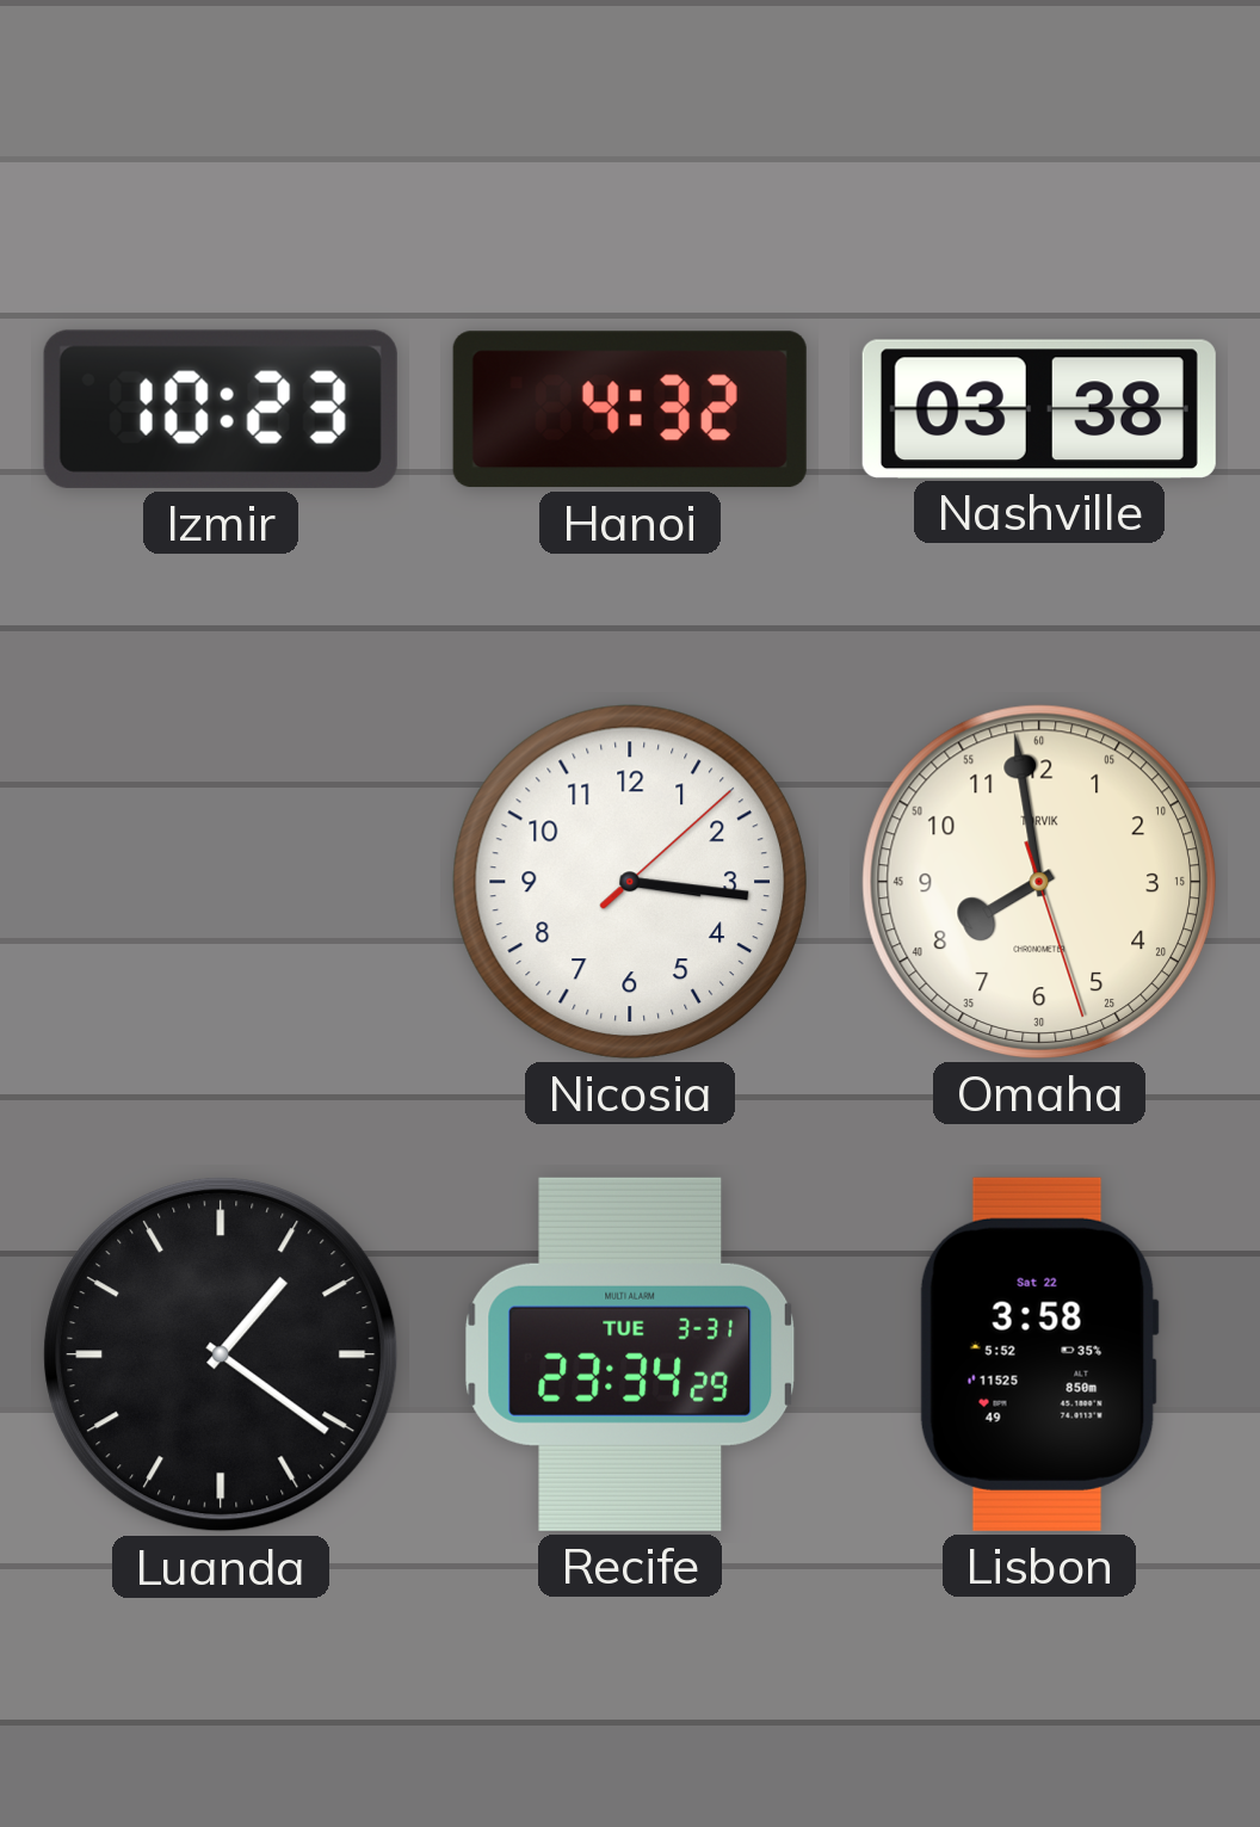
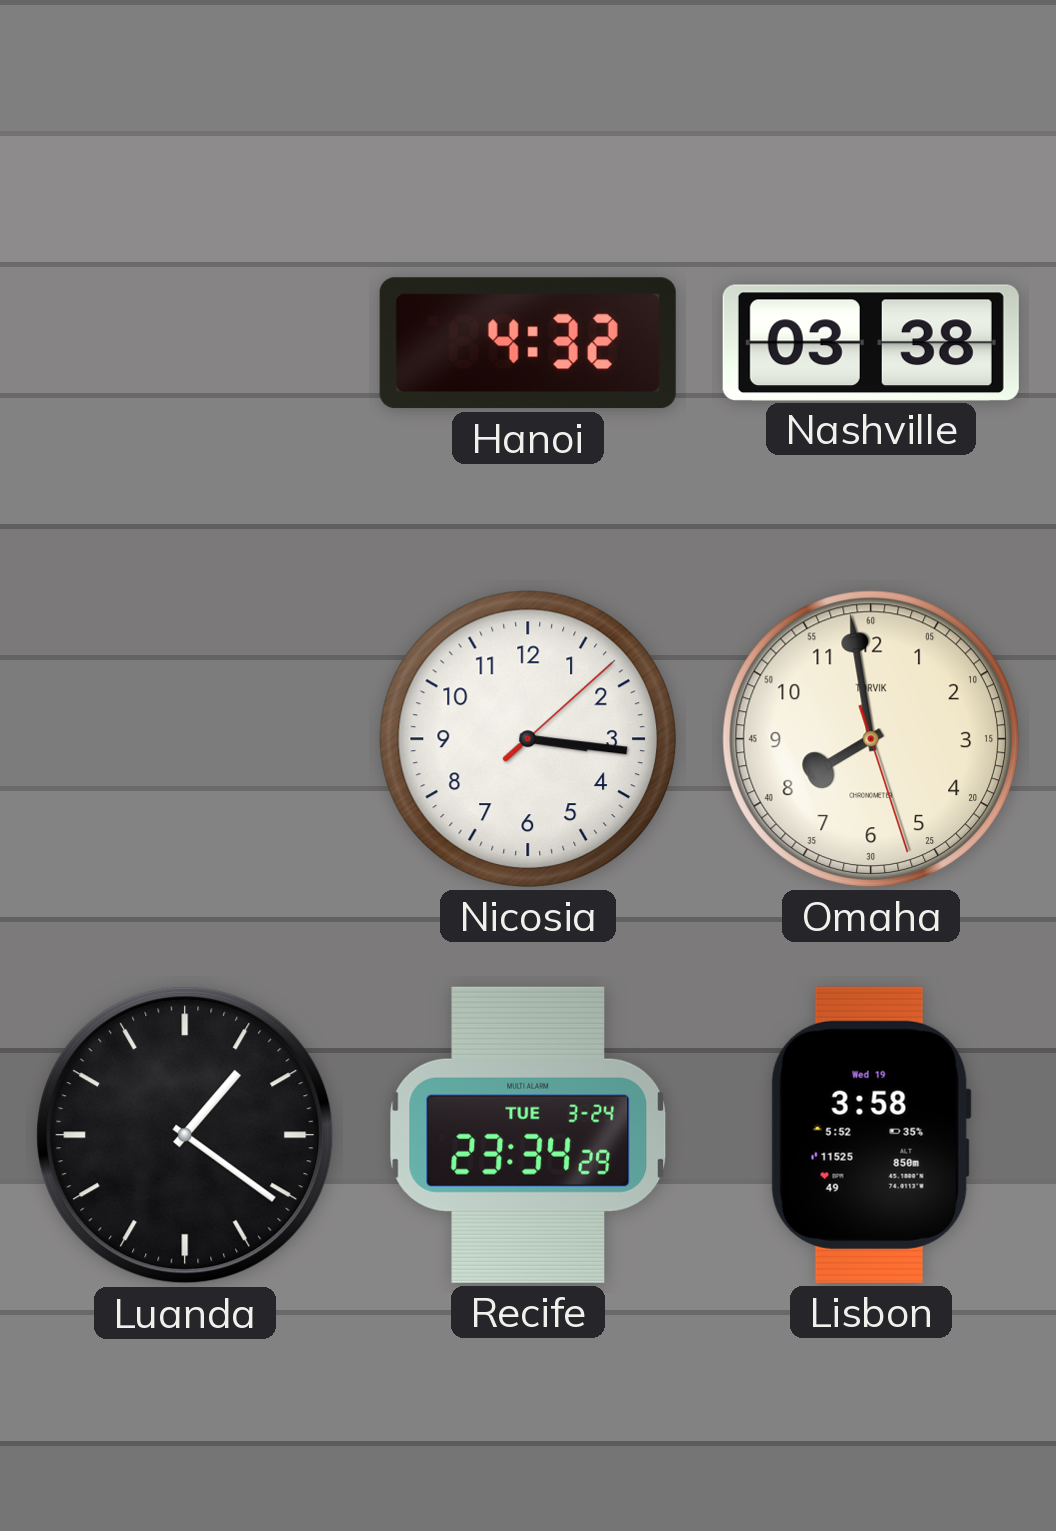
Izmir: 10:23 -> none (221, 409)
Recife date: TUE 3-31 -> TUE 3-24 (528, 1135)
Lisbon date: Sat 22 -> Wed 19 (871, 1135)
